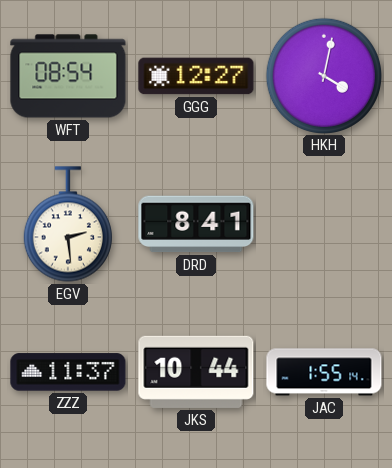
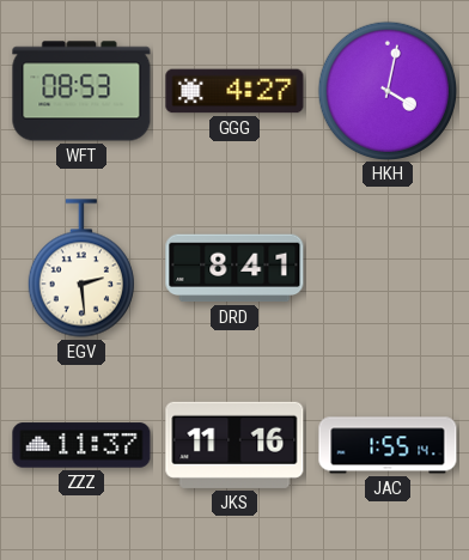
WFT: 08:54 -> 08:53 (81, 91)
GGG: 12:27 -> 4:27 (234, 91)
JKS: 10:44 -> 11:16 (234, 445)
